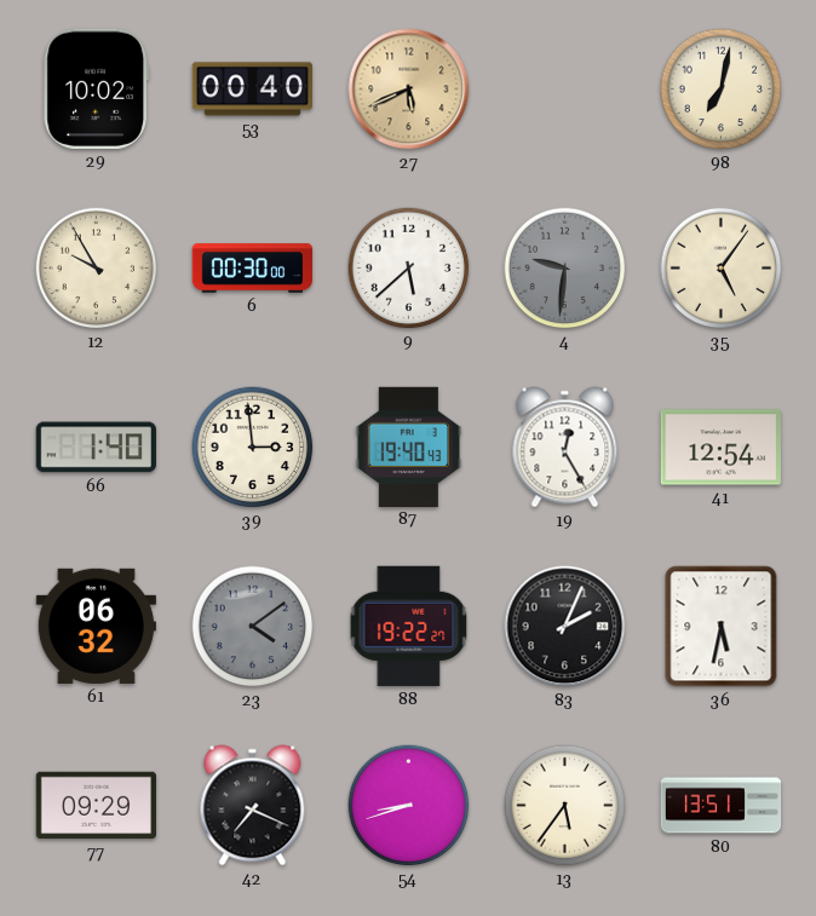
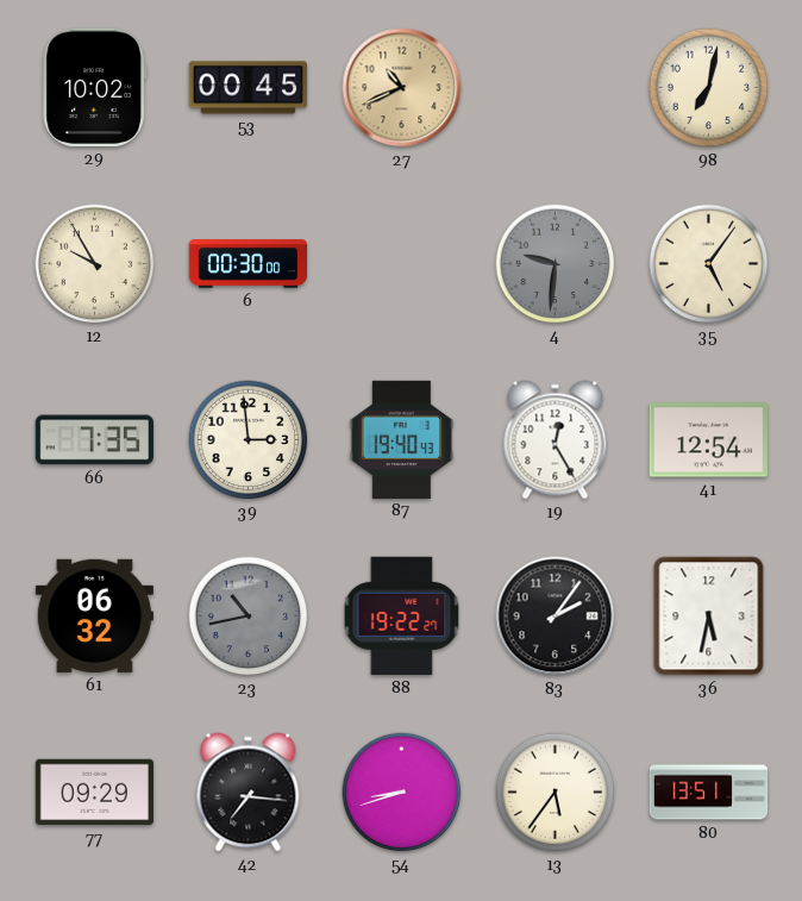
53: 00:40 -> 00:45 (248, 88)
27: 5:41 -> 10:41 (402, 88)
9: 5:38 -> none (409, 269)
66: 1:40 -> 7:35 (94, 440)
23: 4:09 -> 10:43 (249, 617)
83: 2:04 -> 2:06 (556, 617)
42: 7:19 -> 7:16 (249, 793)
